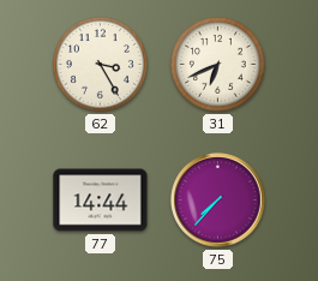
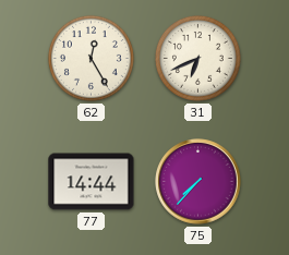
62: 3:25 -> 12:25 (91, 58)
